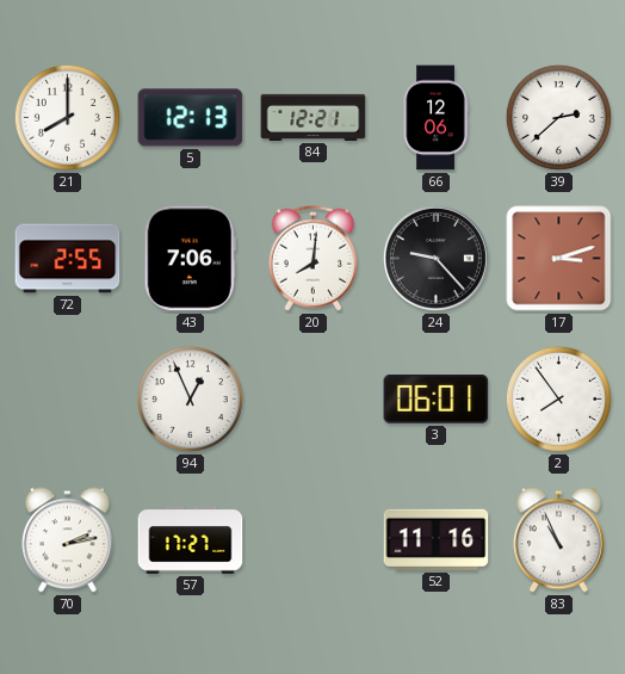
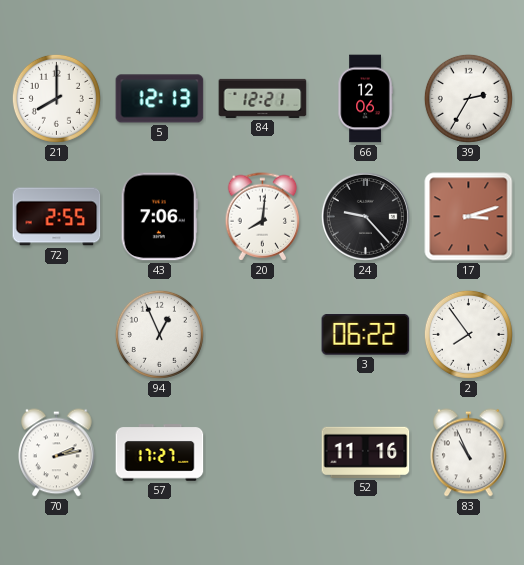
39: 2:38 -> 2:35 (468, 98)
3: 06:01 -> 06:22 (366, 335)
